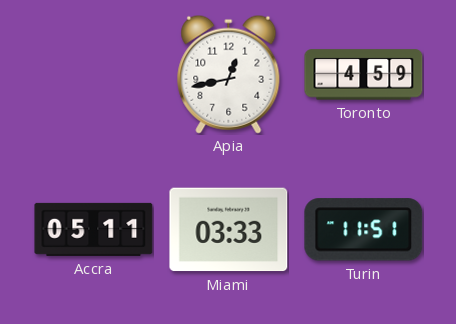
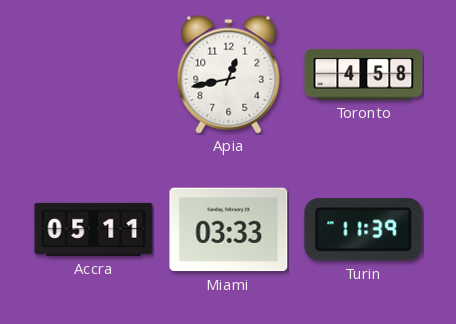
Toronto: 4:59 -> 4:58 (364, 75)
Turin: 11:51 -> 11:39 (364, 230)
